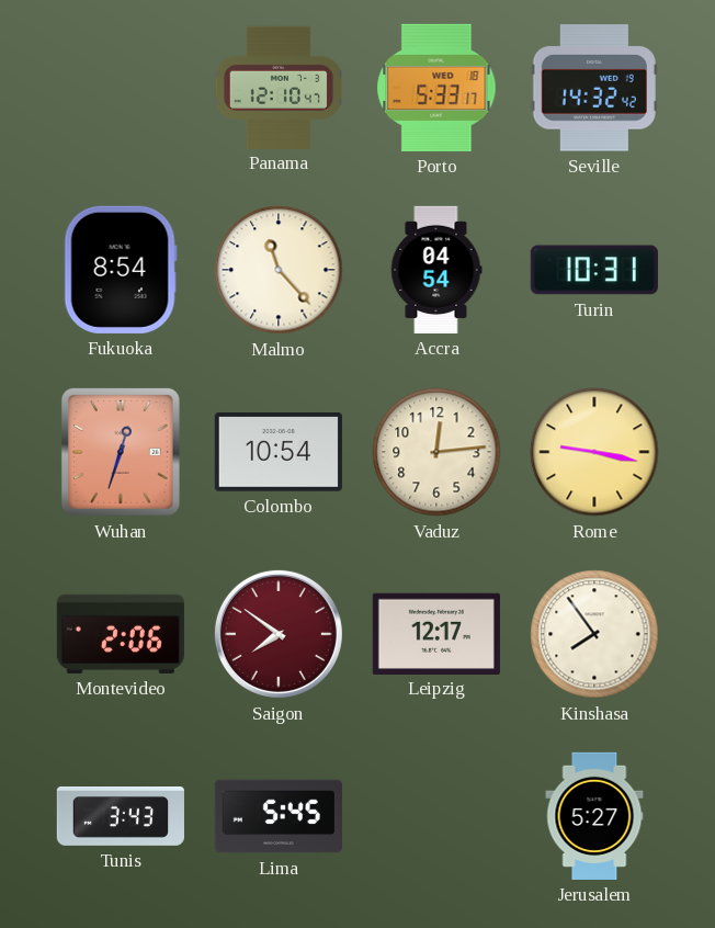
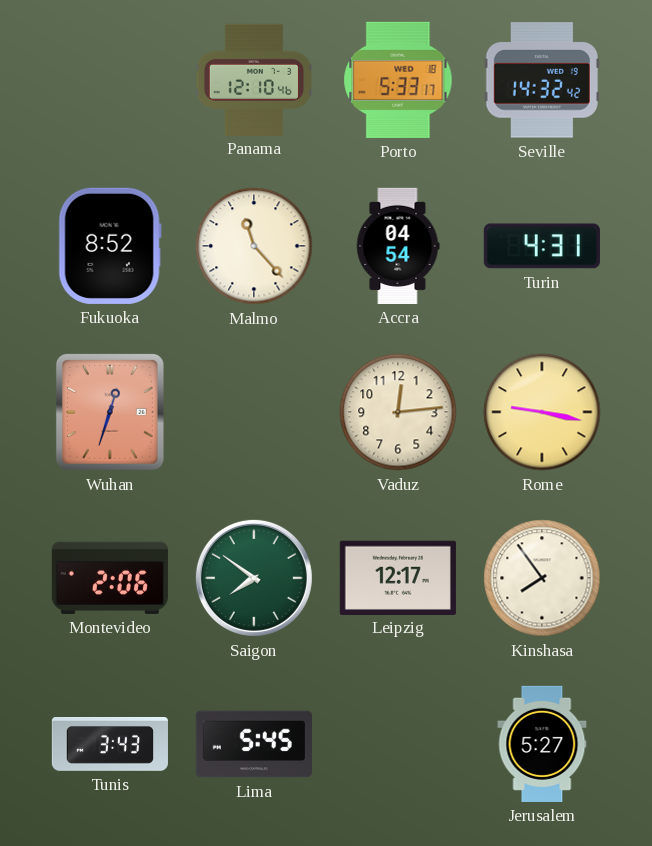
Panama: 12:10:47 -> 12:10:46 (253, 79)
Fukuoka: 8:54 -> 8:52 (110, 246)
Turin: 10:31 -> 4:31 (542, 246)
Colombo: 10:54 -> none (279, 453)
Saigon dial: burgundy -> green (254, 578)
